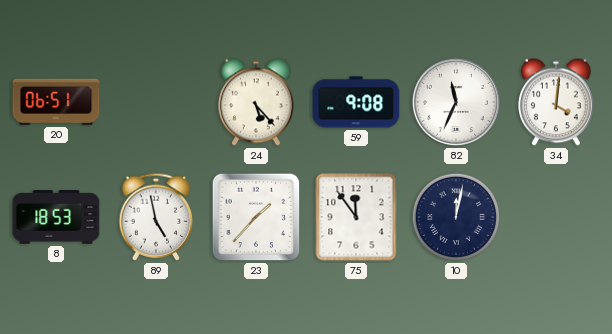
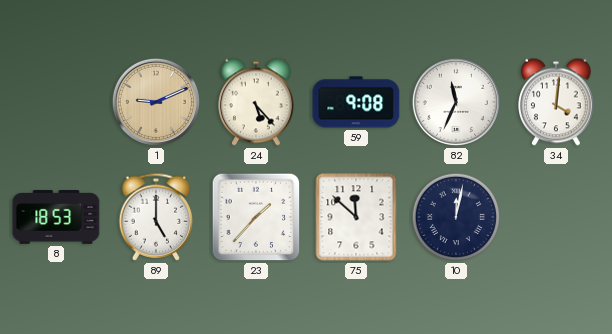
20: 06:51 -> none (56, 102)
1: none -> 9:11 (156, 102)
89: 4:58 -> 5:00 (156, 217)
75: 11:54 -> 11:52 (356, 217)
